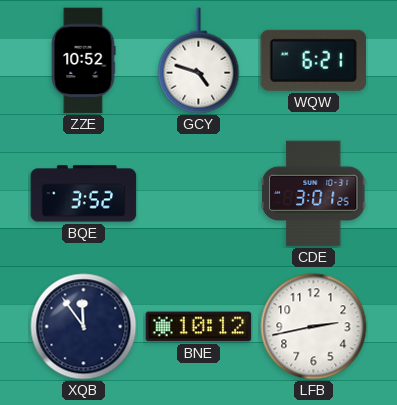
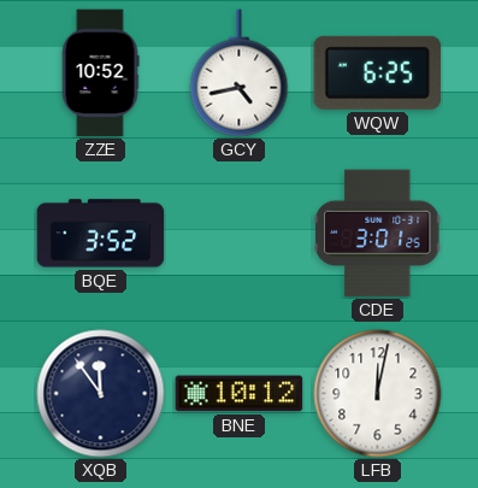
GCY: 4:48 -> 4:43 (240, 74)
WQW: 6:21 -> 6:25 (378, 72)
LFB: 2:43 -> 12:02 (378, 394)
